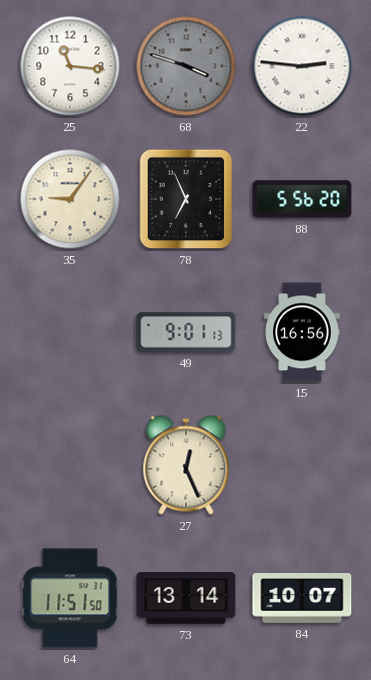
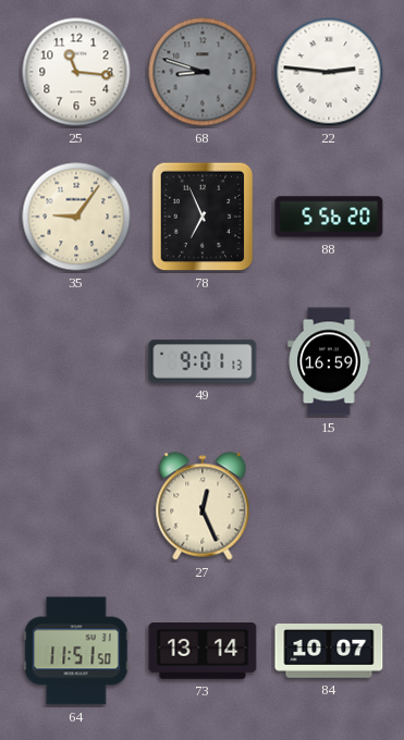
68: 3:48 -> 8:48 (203, 72)
15: 16:56 -> 16:59 (329, 361)
